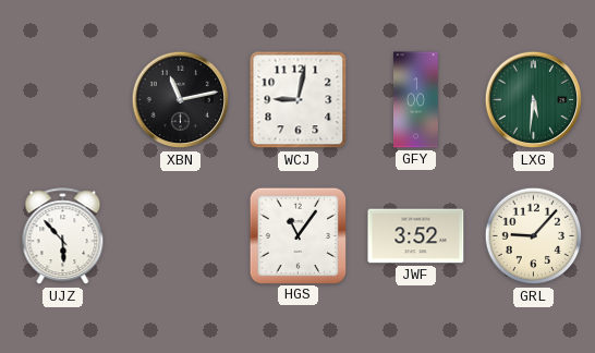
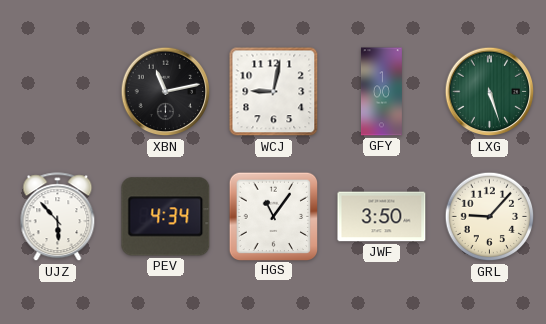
LXG: 5:31 -> 5:27 (490, 92)
PEV: none -> 4:34 (166, 217)
JWF: 3:52 -> 3:50 (382, 217)
